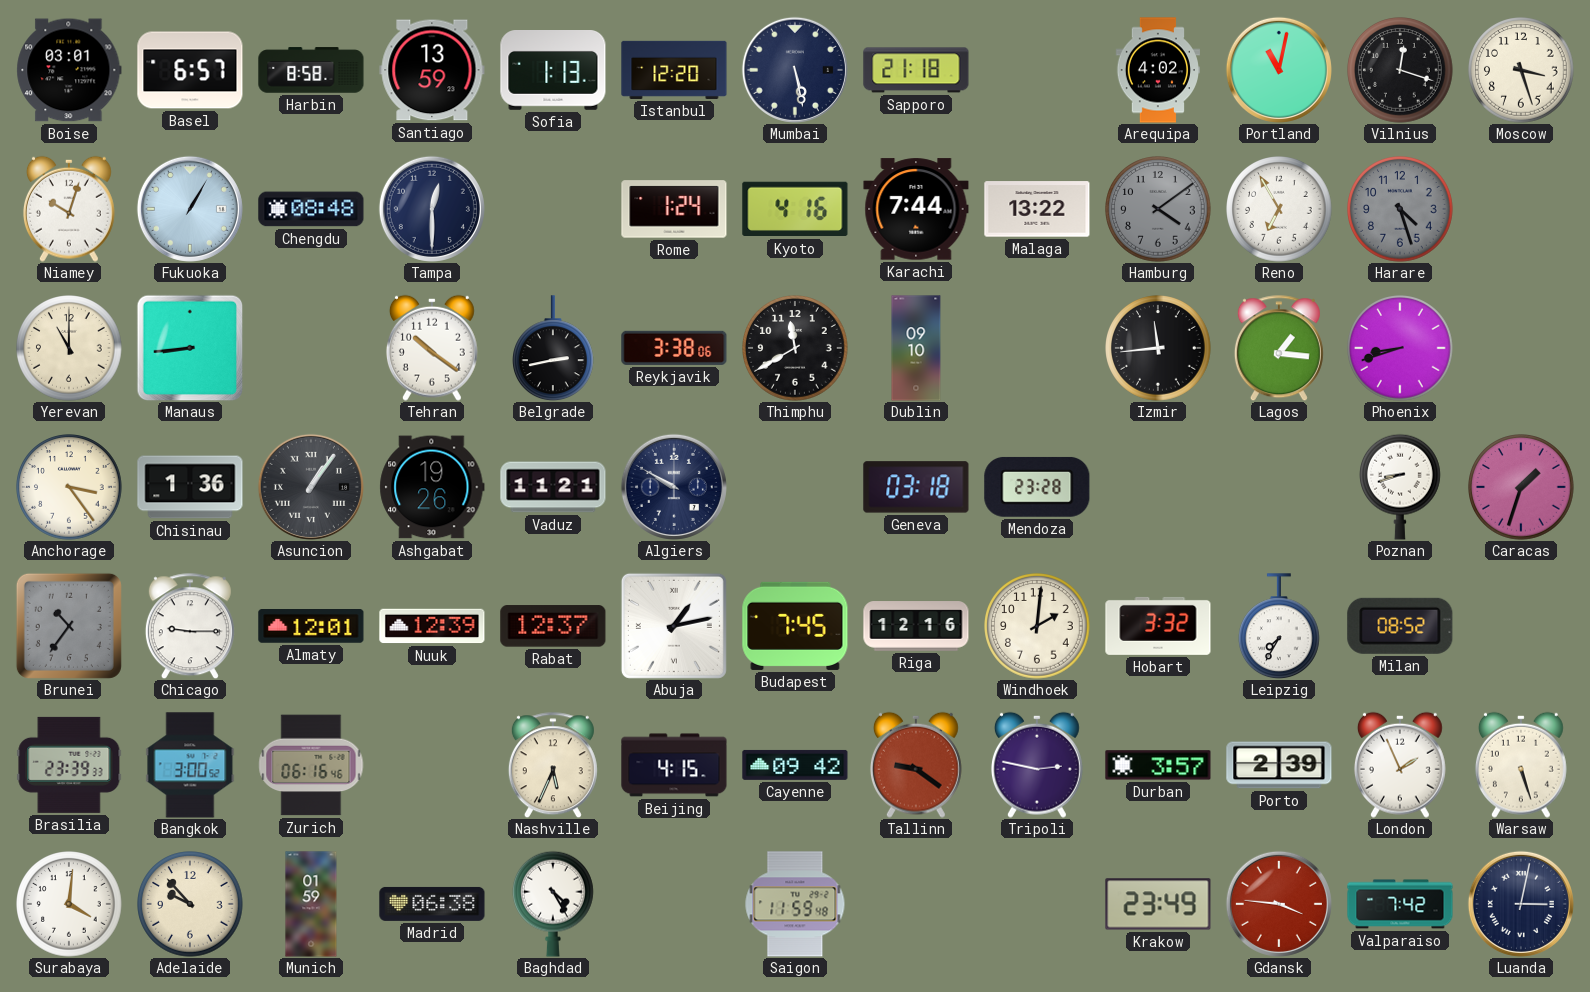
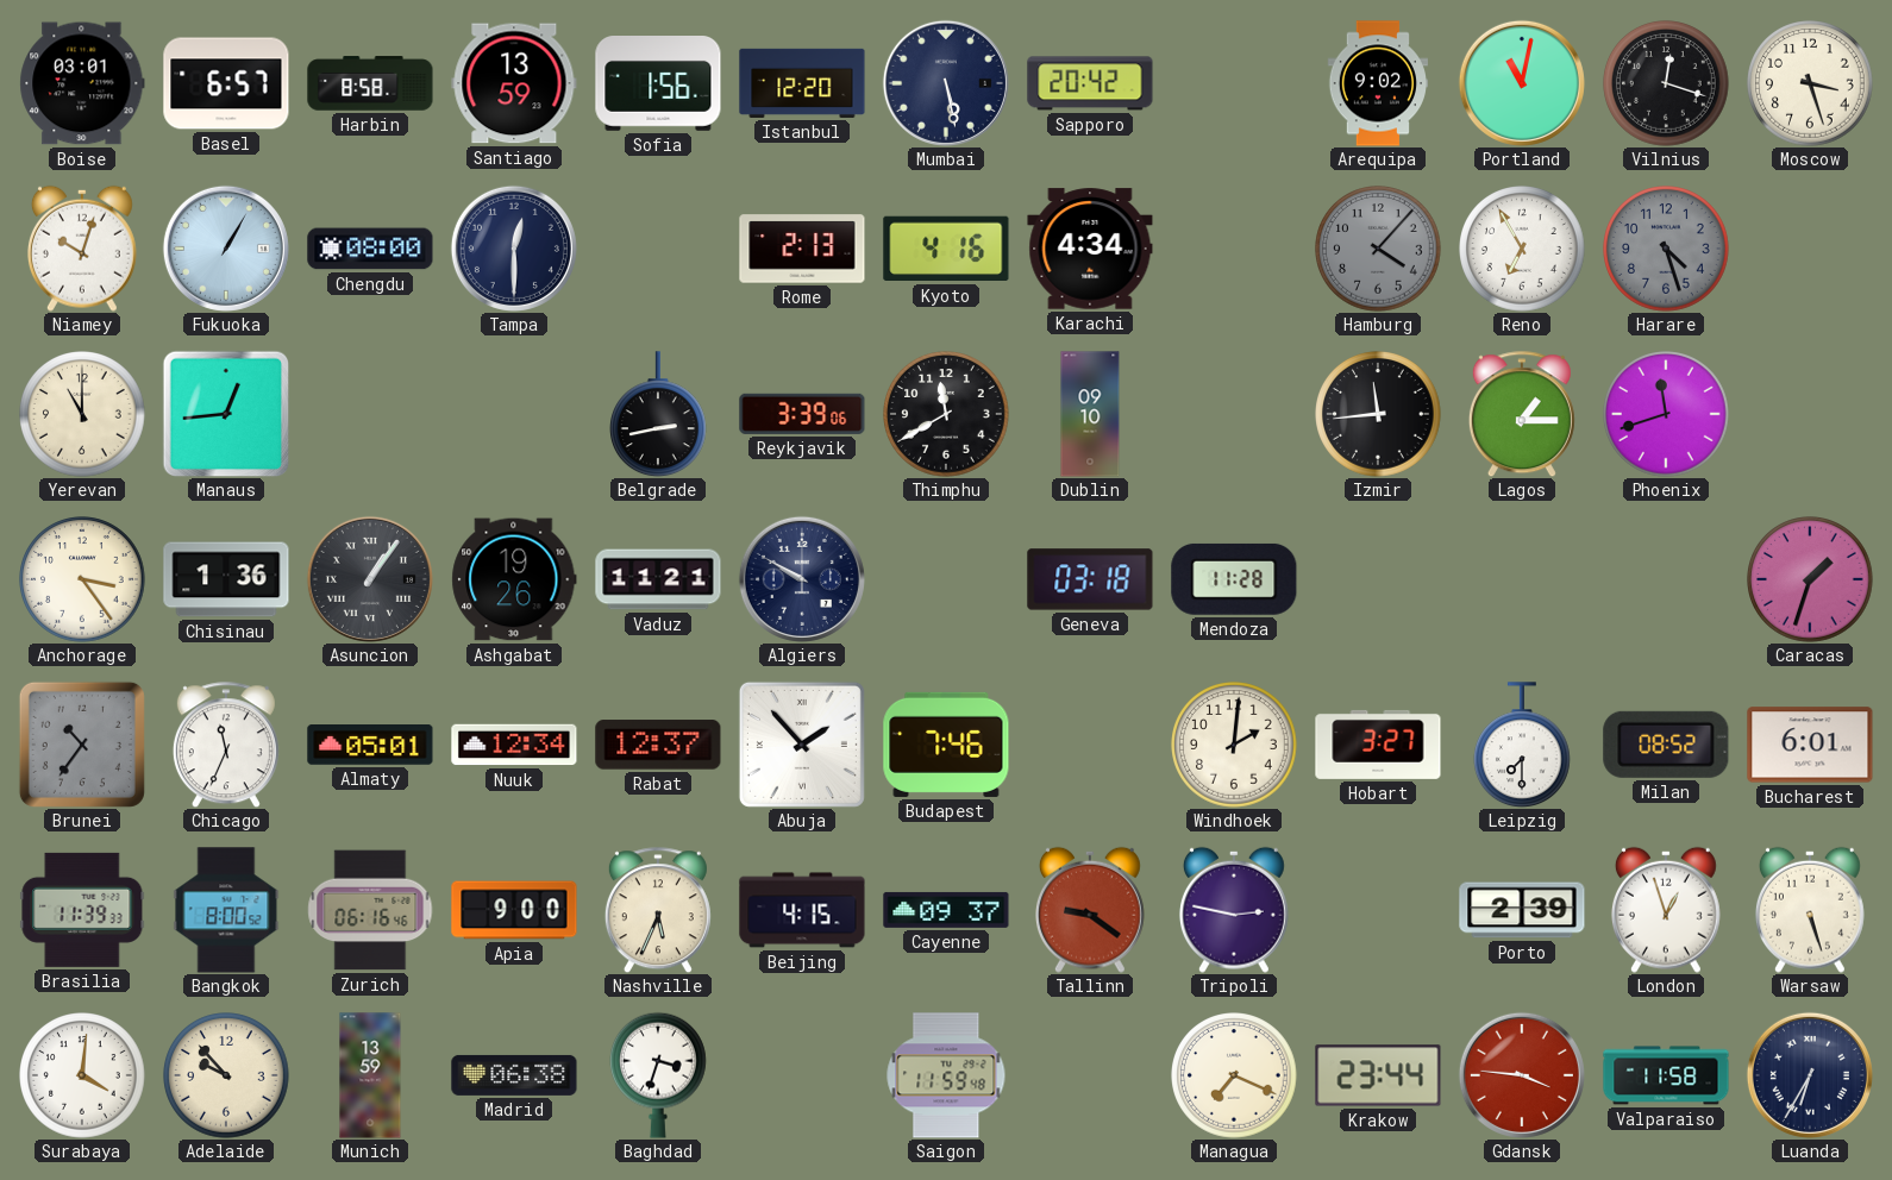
Sofia: 1:13 -> 1:56 (658, 84)
Sapporo: 21:18 -> 20:42 (1090, 83)
Arequipa: 4:02 -> 9:02 (1377, 83)
Chengdu: 08:48 -> 08:00 (370, 249)
Rome: 1:24 -> 2:13 (802, 249)
Karachi: 7:44 -> 4:34 (1090, 249)
Malaga: 13:22 -> none (1037, 209)
Hamburg: 4:09 -> 4:07 (1378, 249)
Manaus: 8:44 -> 12:44 (226, 414)
Tehran: 10:21 -> none (432, 348)
Reykjavik: 3:38 -> 3:39 (802, 414)
Lagos: 1:16 -> 1:15 (1522, 414)
Phoenix: 8:42 -> 11:42 (1666, 414)
Mendoza: 23:28 -> 11:28 (1234, 579)
Poznan: 8:42 -> none (1401, 487)
Chicago: 9:15 -> 11:34 (226, 745)
Almaty: 12:01 -> 05:01 (370, 746)
Nuuk: 12:39 -> 12:34 (514, 745)
Abuja: 1:13 -> 1:53 (802, 745)
Budapest: 7:45 -> 7:46 (946, 745)
Riga: 12:16 -> none (916, 626)
Hobart: 3:32 -> 3:27 (1378, 745)
Leipzig: 7:35 -> 7:30 (1523, 745)
Bucharest: none -> 6:01 (1810, 745)
Brasilia: 23:39 -> 11:39 (82, 910)
Bangkok: 3:00 -> 8:00 (226, 910)
Apia: none -> 9:00 (514, 910)
Cayenne: 09:42 -> 09:37 (946, 910)
Durban: 3:57 -> none (1158, 765)
London: 1:56 -> 12:57 (1666, 910)
Munich: 01:59 -> 13:59 (370, 1075)
Baghdad: 4:25 -> 3:33 (659, 1075)
Managua: none -> 7:19 (1234, 1075)
Krakow: 23:49 -> 23:44 (1378, 1075)
Valparaiso: 7:42 -> 11:58 (1666, 1075)
Luanda: 3:02 -> 6:35 (1810, 1075)
